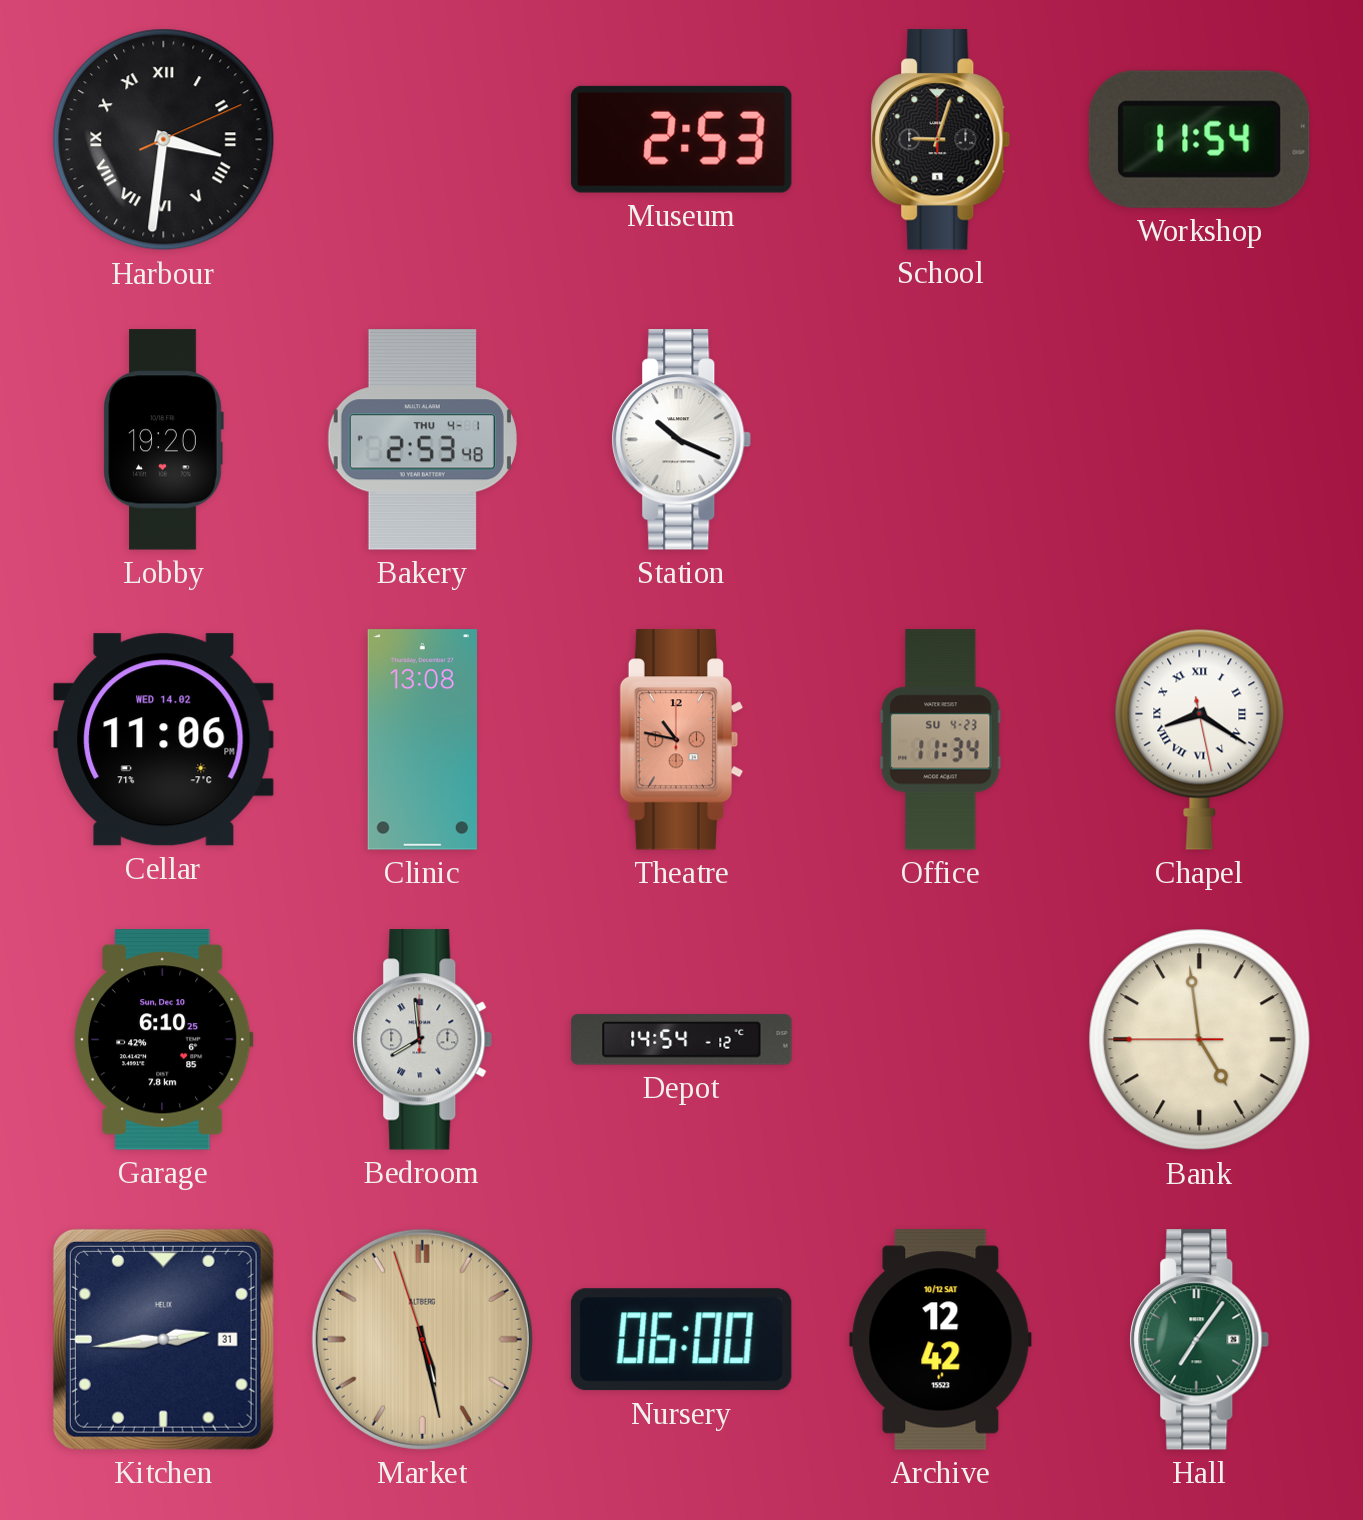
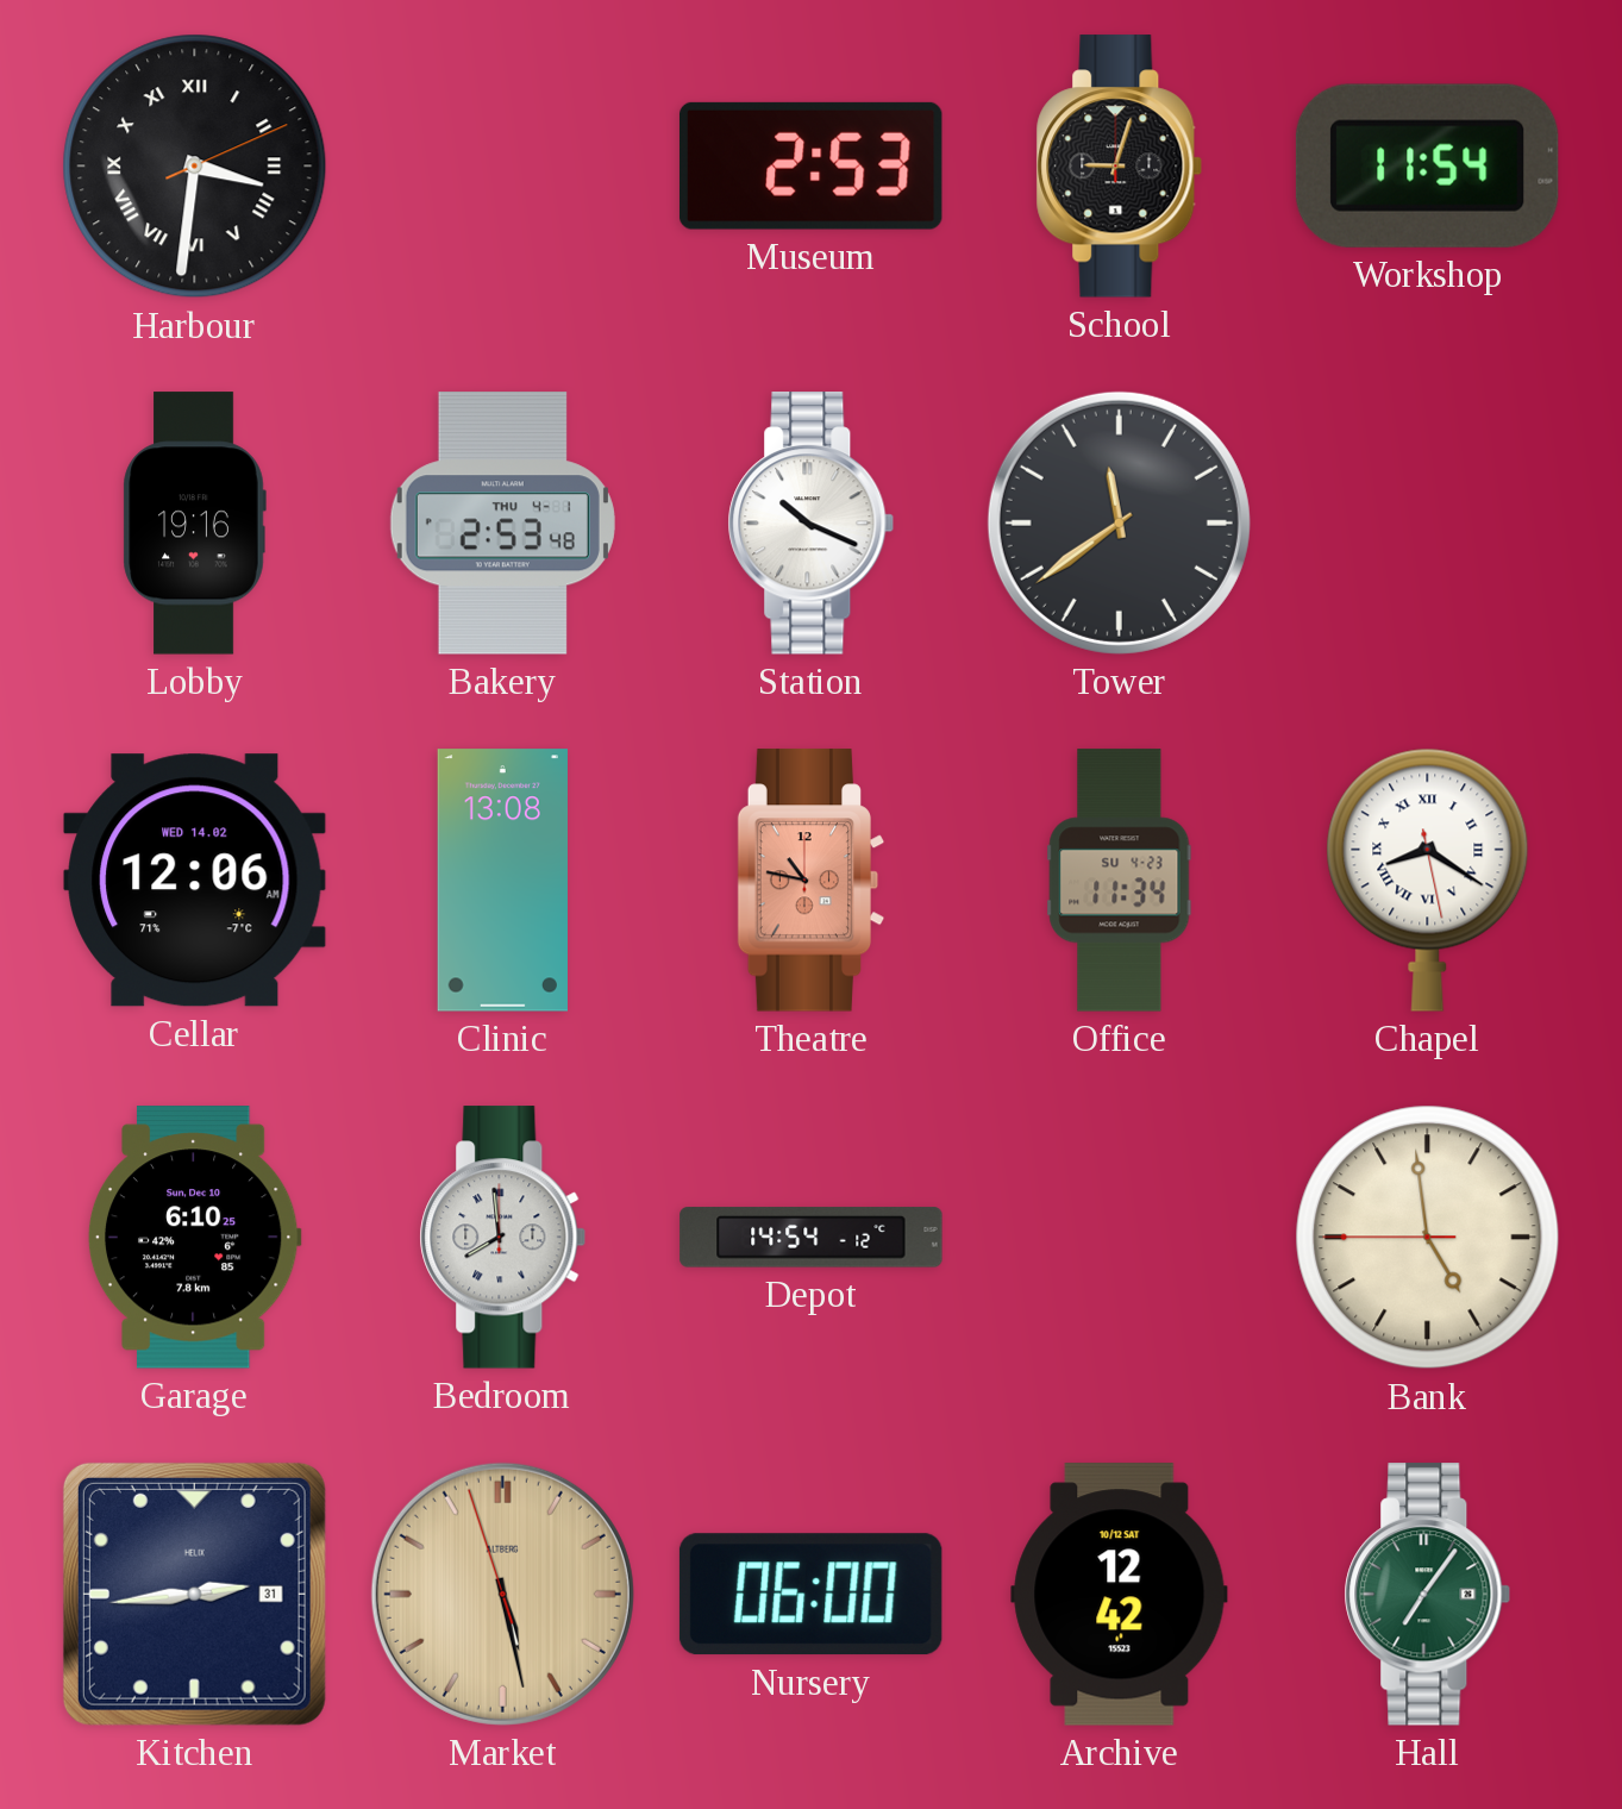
Lobby: 19:20 -> 19:16 (194, 524)
Tower: none -> 11:39 (1119, 522)
Cellar: 11:06 -> 12:06 (195, 881)
